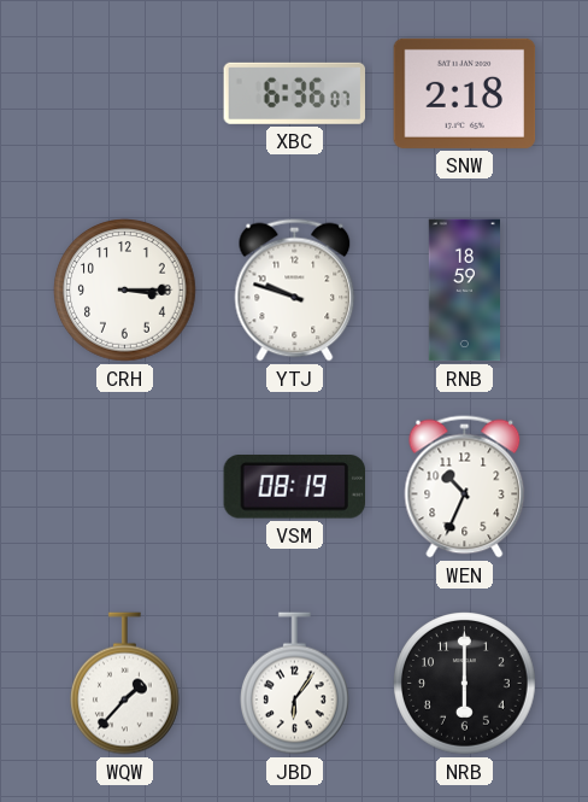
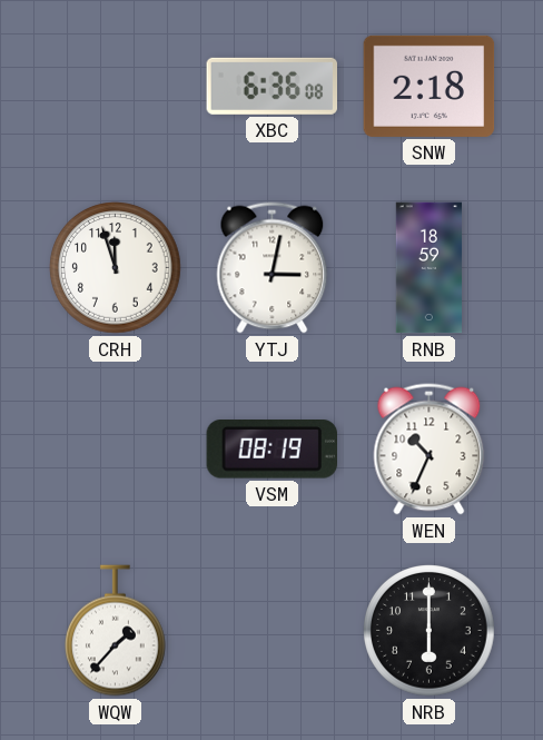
XBC: 6:36:07 -> 6:36:08 (271, 86)
CRH: 3:15 -> 11:57 (116, 268)
YTJ: 9:48 -> 3:02 (273, 268)
JBD: 6:06 -> none (295, 684)
